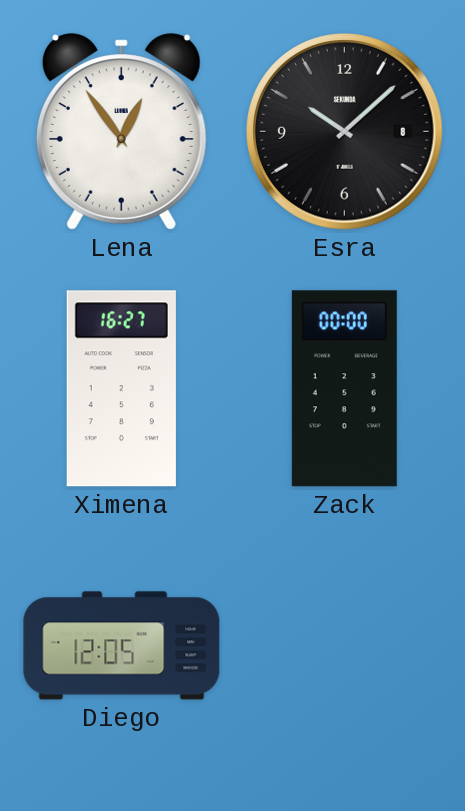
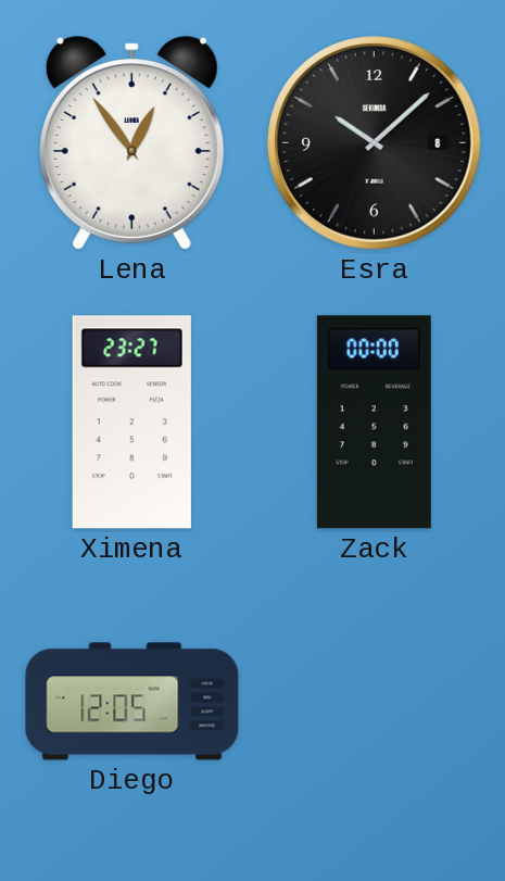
Ximena: 16:27 -> 23:27 (131, 423)
